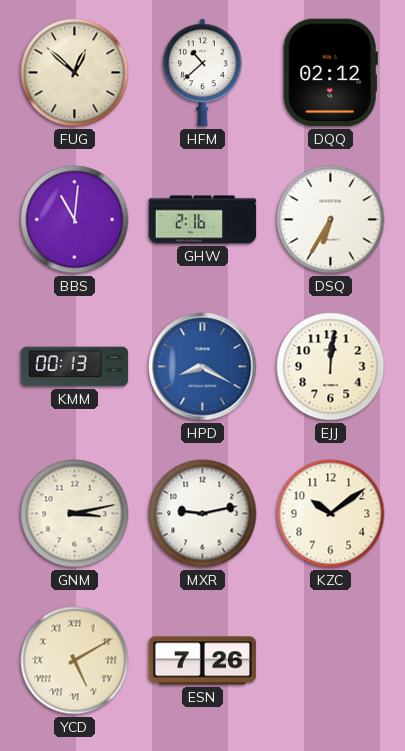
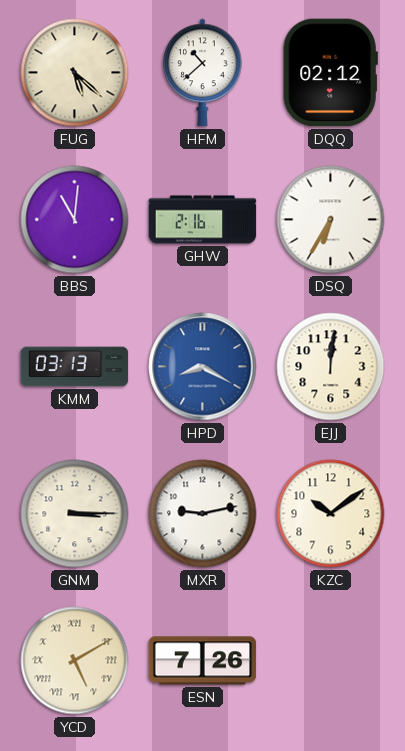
FUG: 12:52 -> 5:22 (75, 73)
KMM: 00:13 -> 03:13 (75, 367)
GNM: 3:13 -> 3:15 (75, 514)
